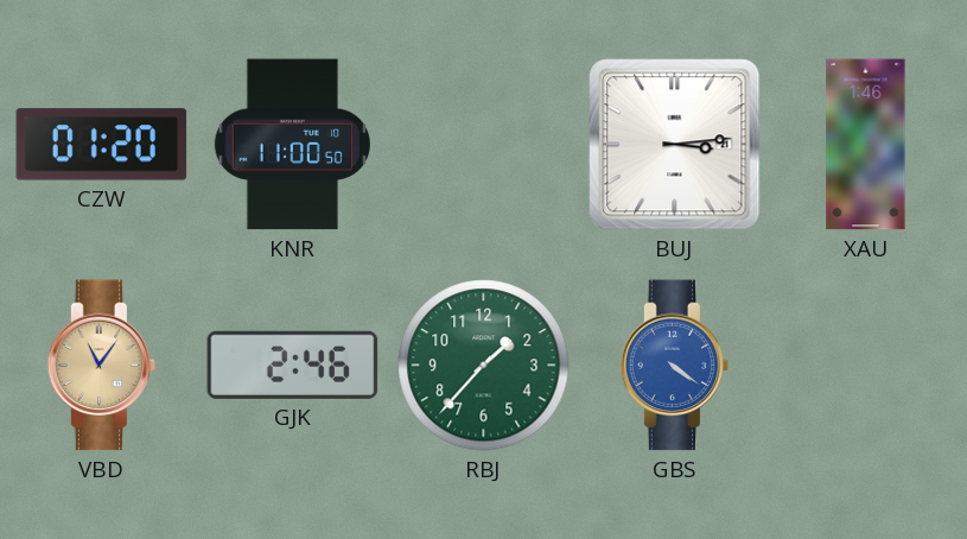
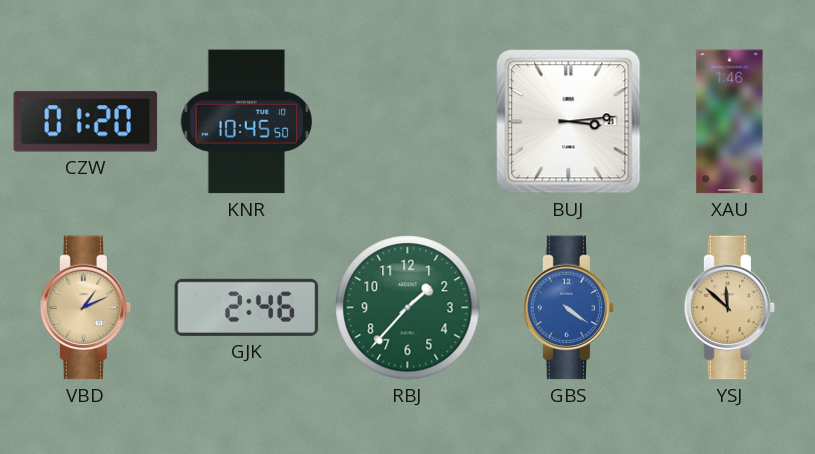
KNR: 11:00 -> 10:45 (246, 122)
VBD: 11:06 -> 1:11 (86, 308)
YSJ: none -> 11:52 (730, 308)
